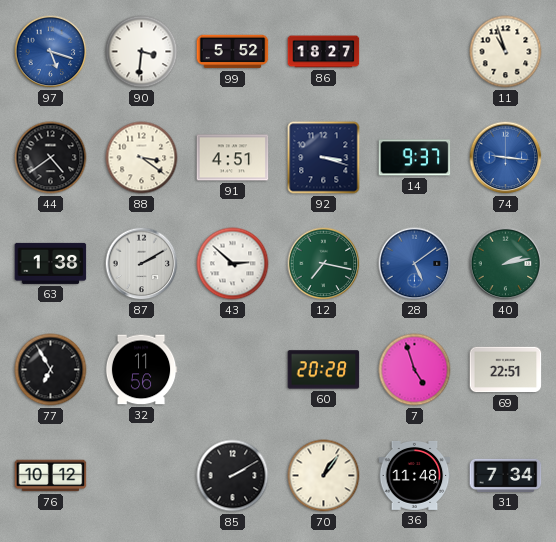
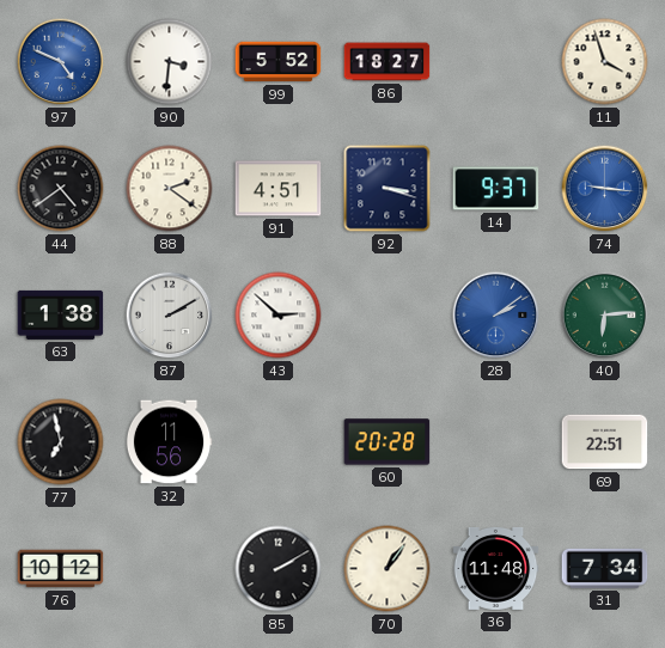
97: 5:18 -> 4:49 (61, 62)
11: 10:57 -> 3:57 (605, 62)
88: 3:21 -> 2:21 (170, 189)
12: 7:17 -> none (324, 264)
28: 5:09 -> 2:09 (496, 316)
40: 2:13 -> 6:14 (605, 316)
77: 6:55 -> 6:58 (61, 442)
7: 4:57 -> none (415, 370)
